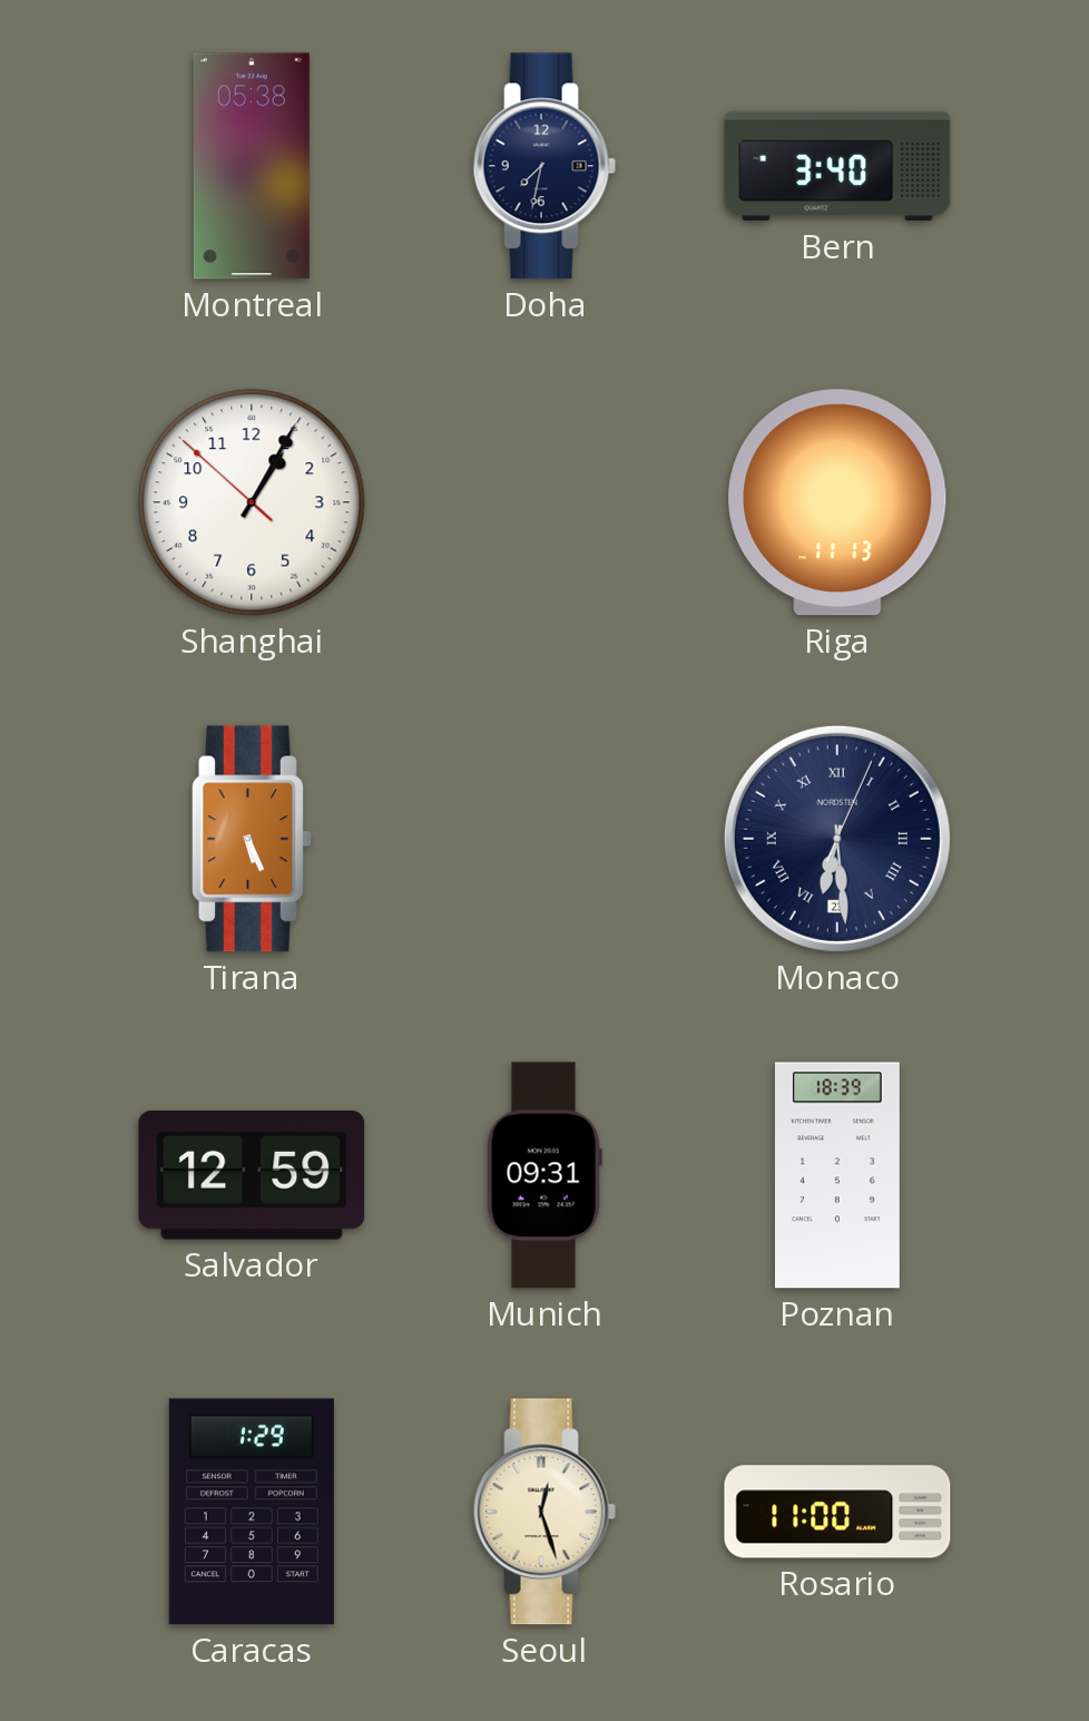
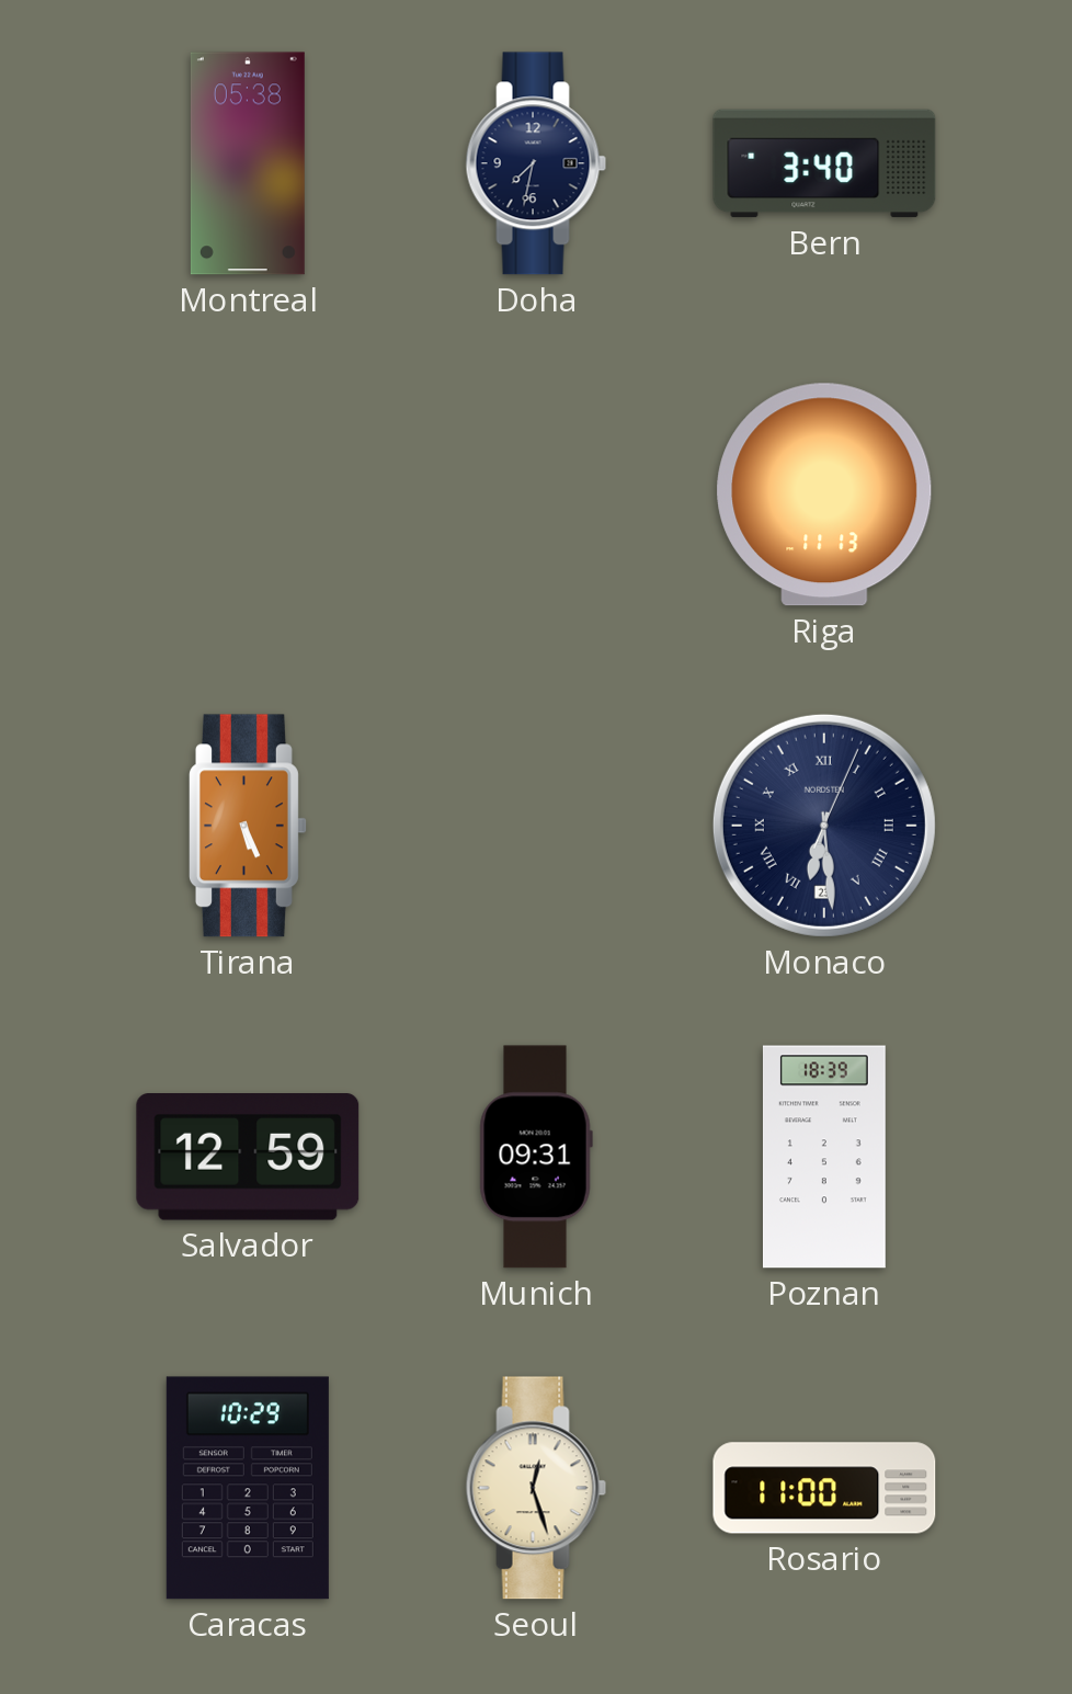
Shanghai: 1:04 -> none (252, 502)
Caracas: 1:29 -> 10:29 (248, 1488)
